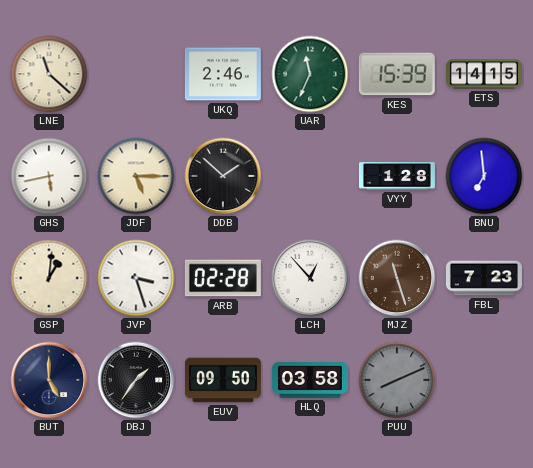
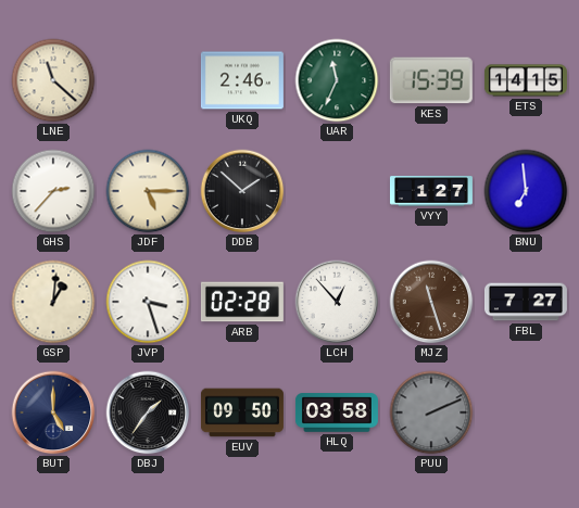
GHS: 5:43 -> 2:37 (53, 191)
VYY: 1:28 -> 1:27 (431, 191)
FBL: 7:23 -> 7:27 (526, 302)
PUU: 8:11 -> 2:11 (431, 412)
